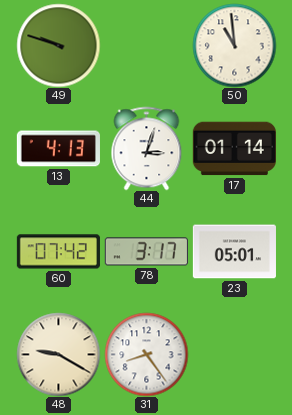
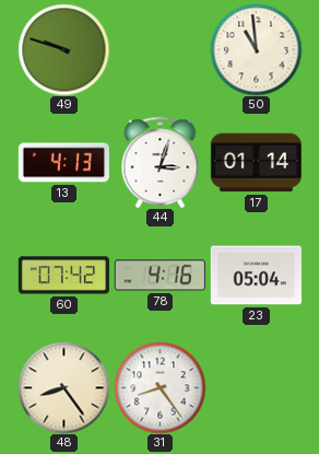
78: 3:17 -> 4:16 (159, 276)
23: 05:01 -> 05:04 (256, 276)
48: 9:20 -> 8:24 (63, 387)
